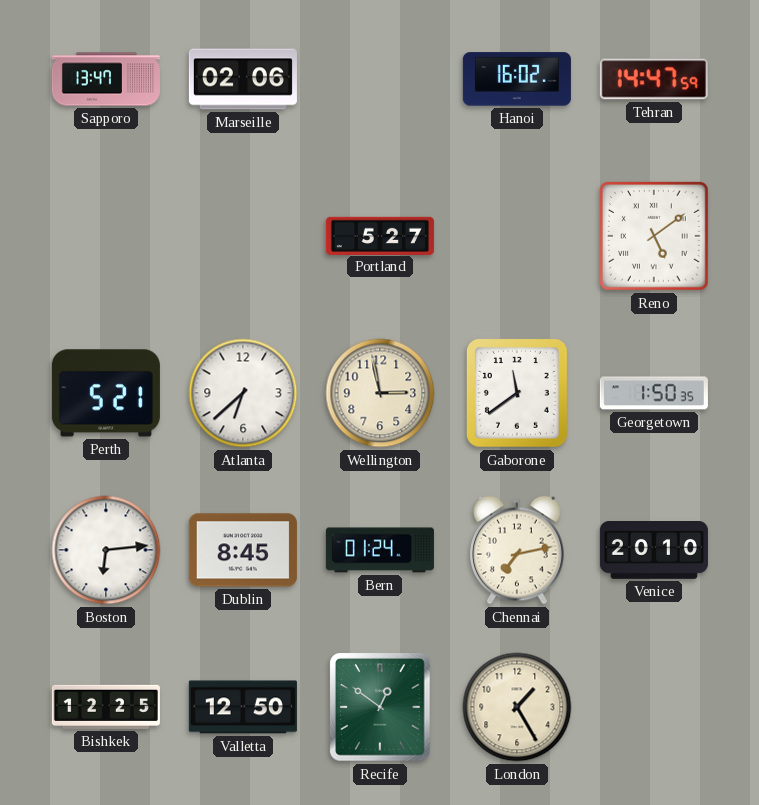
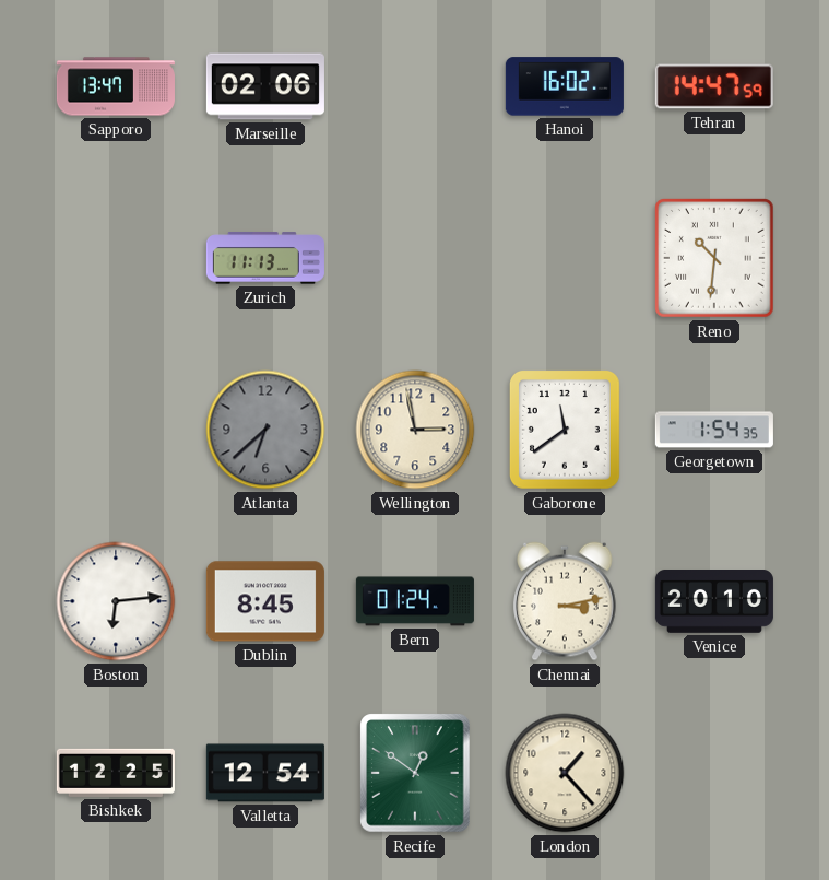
Zurich: none -> 11:13 (265, 258)
Portland: 5:27 -> none (380, 235)
Reno: 5:09 -> 10:31 (715, 259)
Perth: 5:21 -> none (106, 393)
Atlanta dial: white -> grey (265, 430)
Georgetown: 1:50 -> 1:54 (714, 430)
Chennai: 7:13 -> 3:13 (565, 601)
Valletta: 12:50 -> 12:54 (265, 773)
London: 1:25 -> 1:23 (565, 773)
